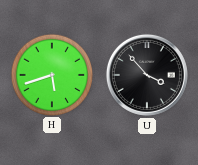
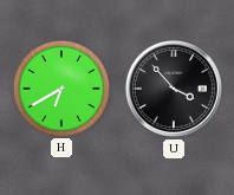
H: 5:42 -> 6:40 (60, 87)
